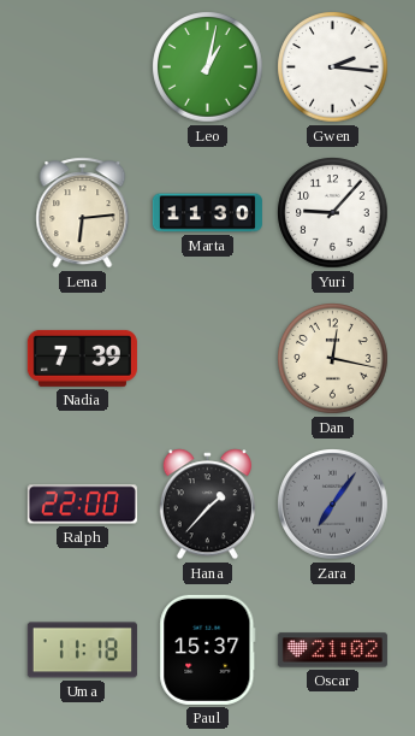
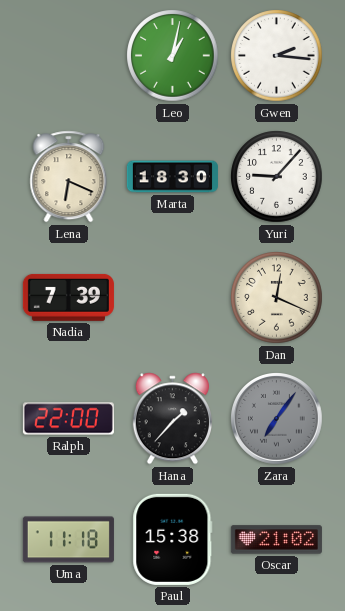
Lena: 6:14 -> 6:19 (69, 177)
Marta: 11:30 -> 18:30 (172, 177)
Dan: 12:17 -> 12:19 (277, 298)
Paul: 15:37 -> 15:38 (173, 539)
